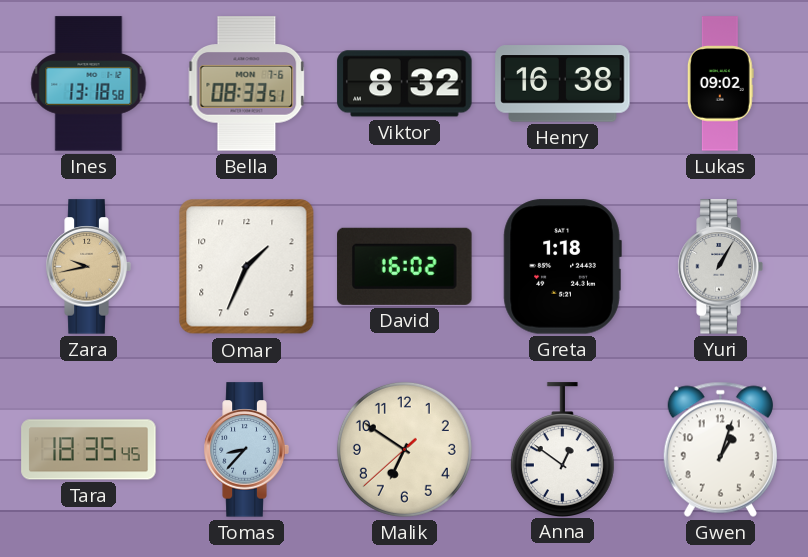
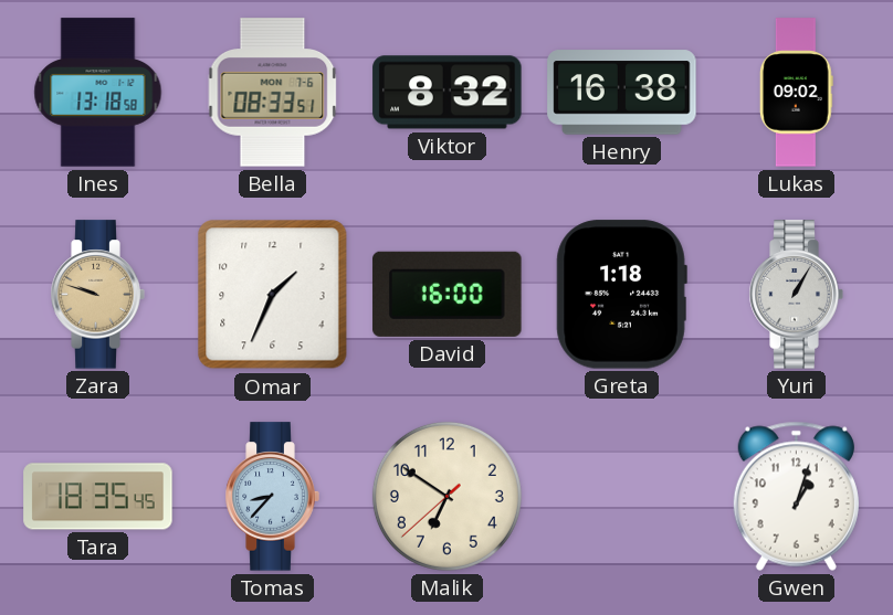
Zara: 9:43 -> 9:48 (97, 295)
David: 16:02 -> 16:00 (448, 294)
Anna: 12:51 -> none (562, 449)
